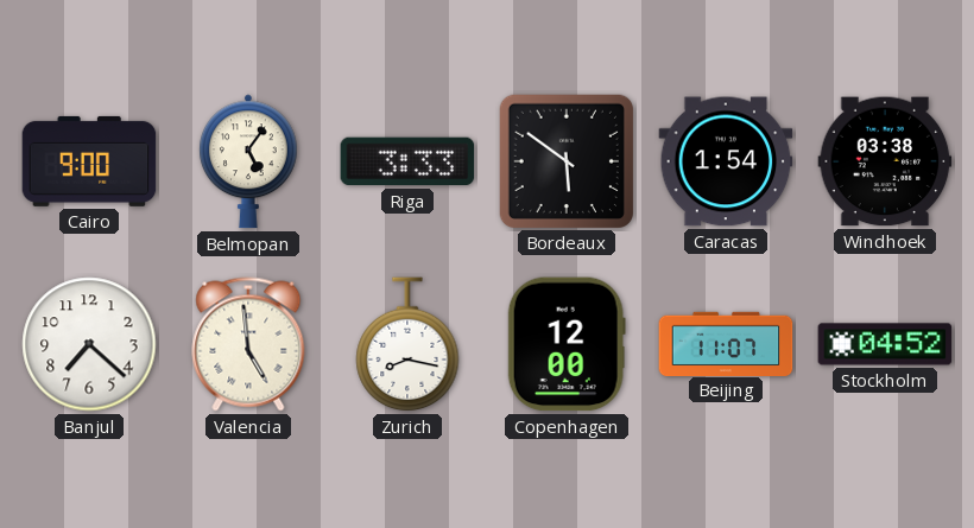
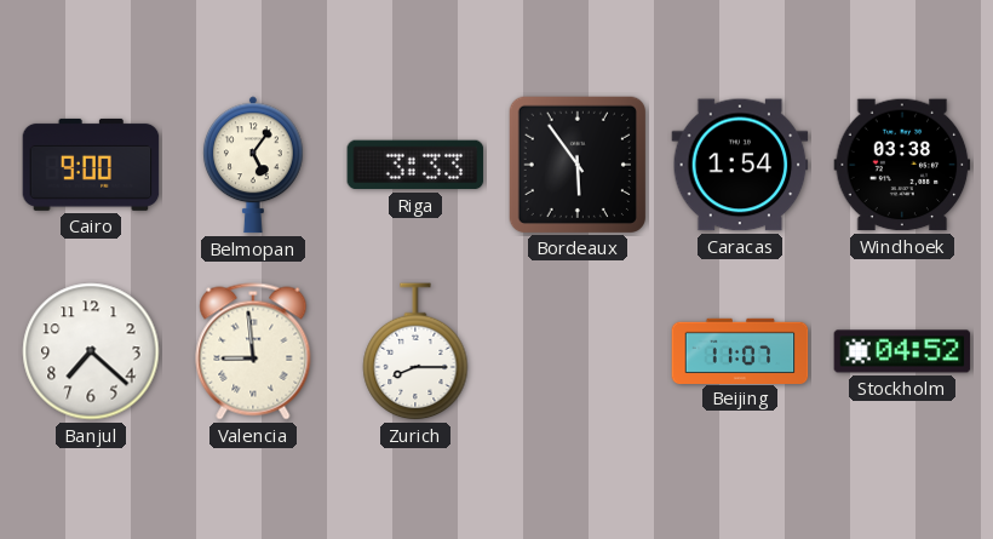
Bordeaux: 5:51 -> 5:54 (576, 164)
Valencia: 4:59 -> 8:59 (253, 351)
Zurich: 8:17 -> 8:15 (415, 352)
Copenhagen: 12:00 -> none (567, 344)
